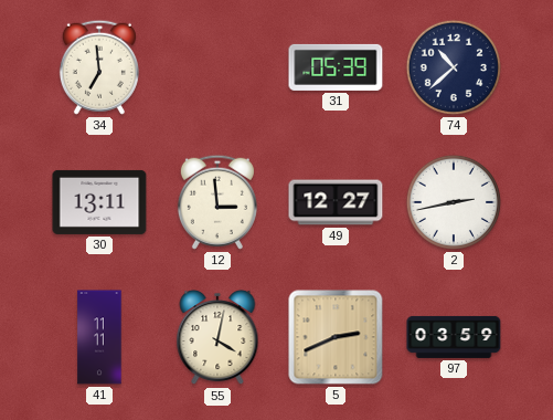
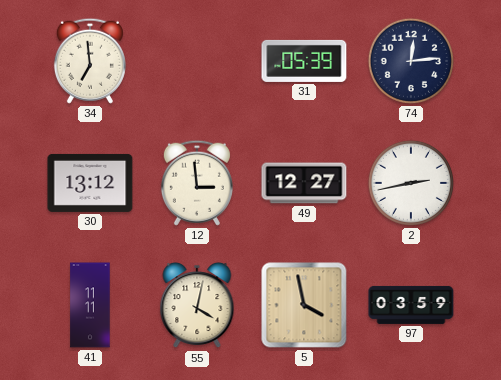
74: 10:38 -> 12:14 (411, 61)
30: 13:11 -> 13:12 (90, 183)
5: 2:41 -> 3:58 (304, 305)
